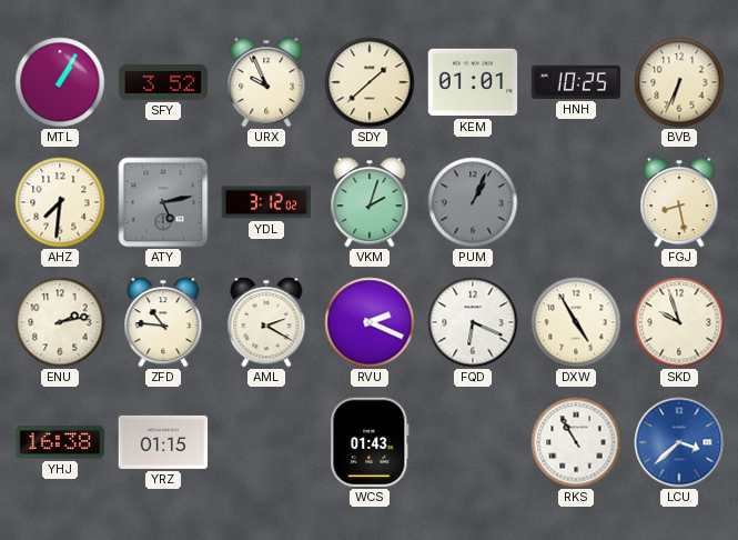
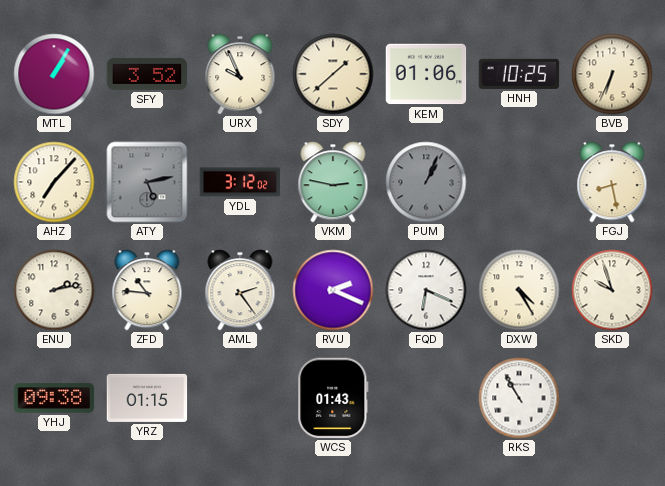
KEM: 01:01 -> 01:06 (426, 74)
AHZ: 7:31 -> 7:07 (54, 182)
VKM: 2:03 -> 2:47 (333, 182)
AML: 2:20 -> 2:24 (240, 290)
DXW: 4:55 -> 4:25 (519, 290)
YHJ: 16:38 -> 09:38 (54, 398)
LCU: 3:38 -> none (679, 442)
